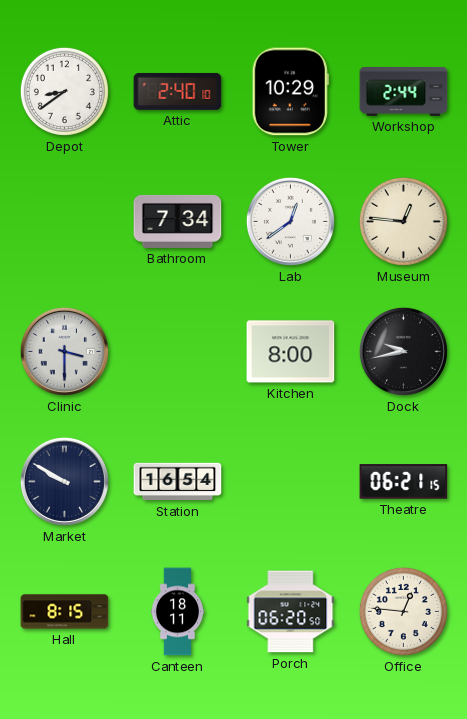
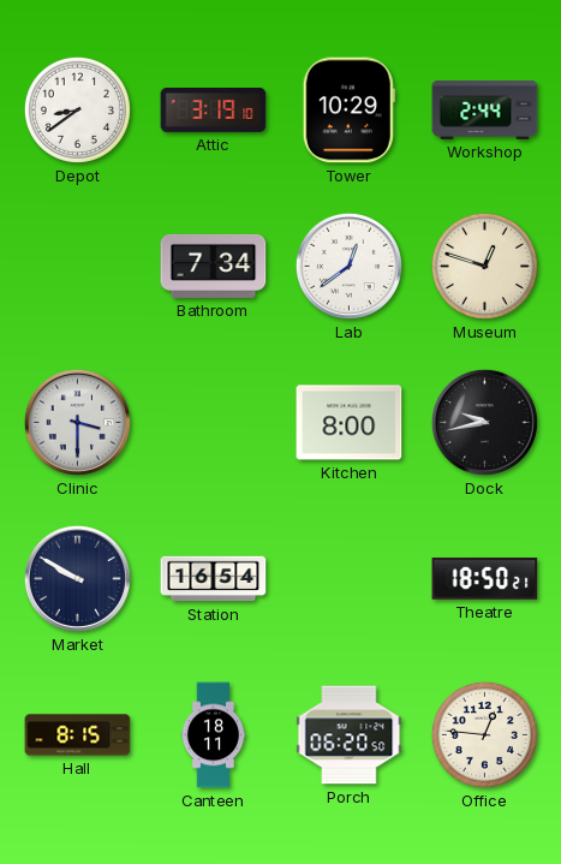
Attic: 2:40 -> 3:19 (214, 109)
Museum: 12:46 -> 12:48 (484, 266)
Theatre: 06:21 -> 18:50 (485, 579)
